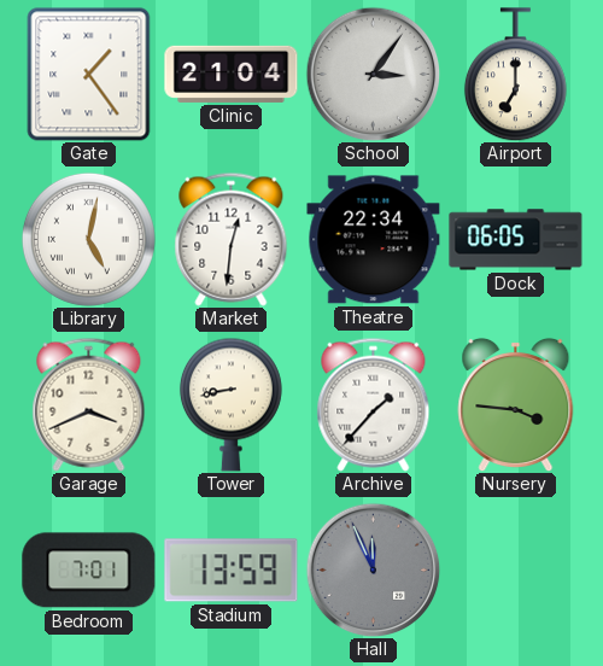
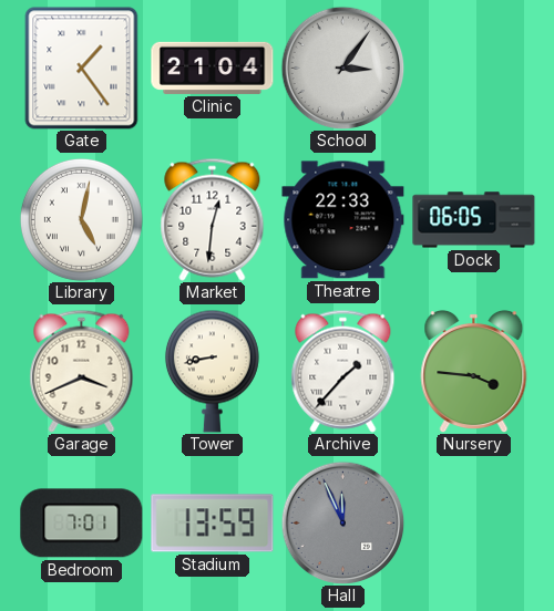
Airport: 7:00 -> none (515, 75)
Theatre: 22:34 -> 22:33 (343, 220)
